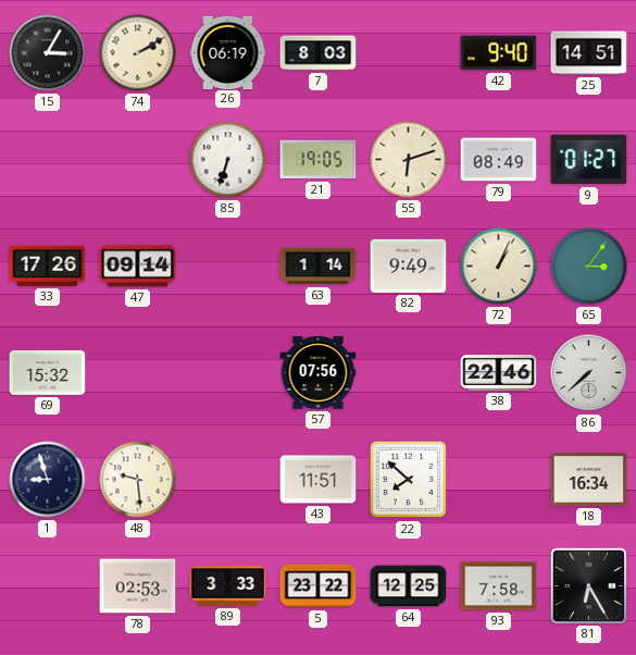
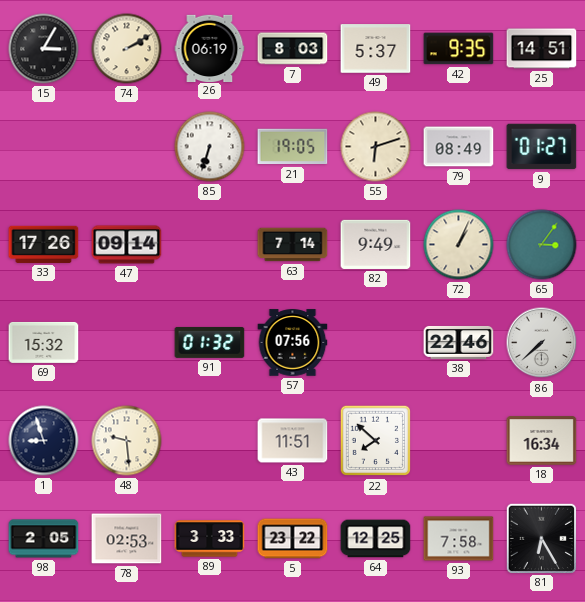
49: none -> 5:37 (376, 49)
42: 9:40 -> 9:35 (459, 49)
63: 1:14 -> 7:14 (293, 245)
91: none -> 01:32 (210, 342)
98: none -> 2:05 (44, 539)
